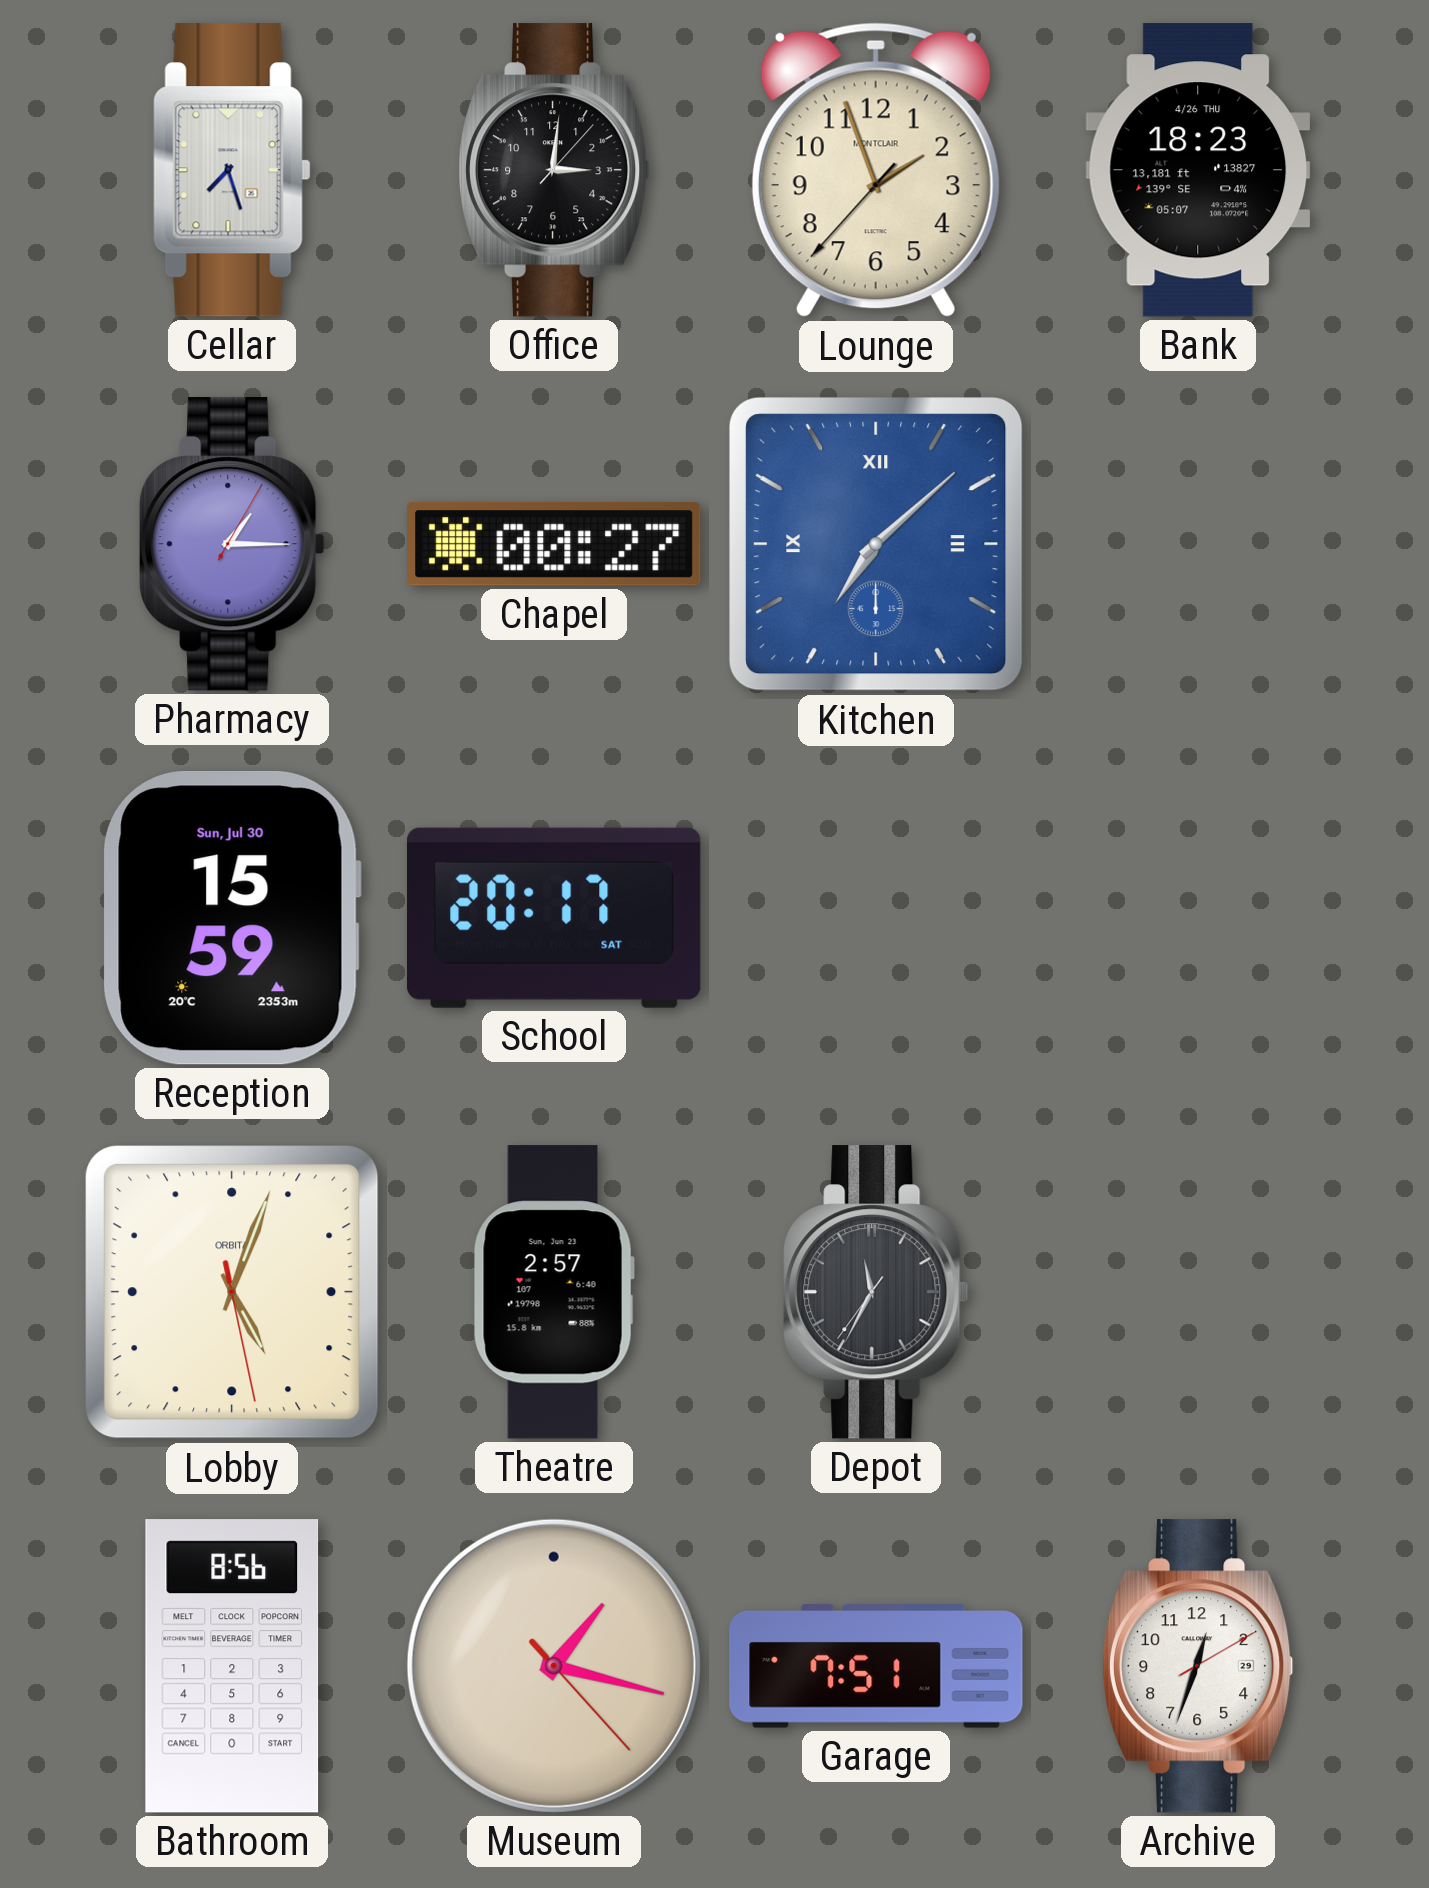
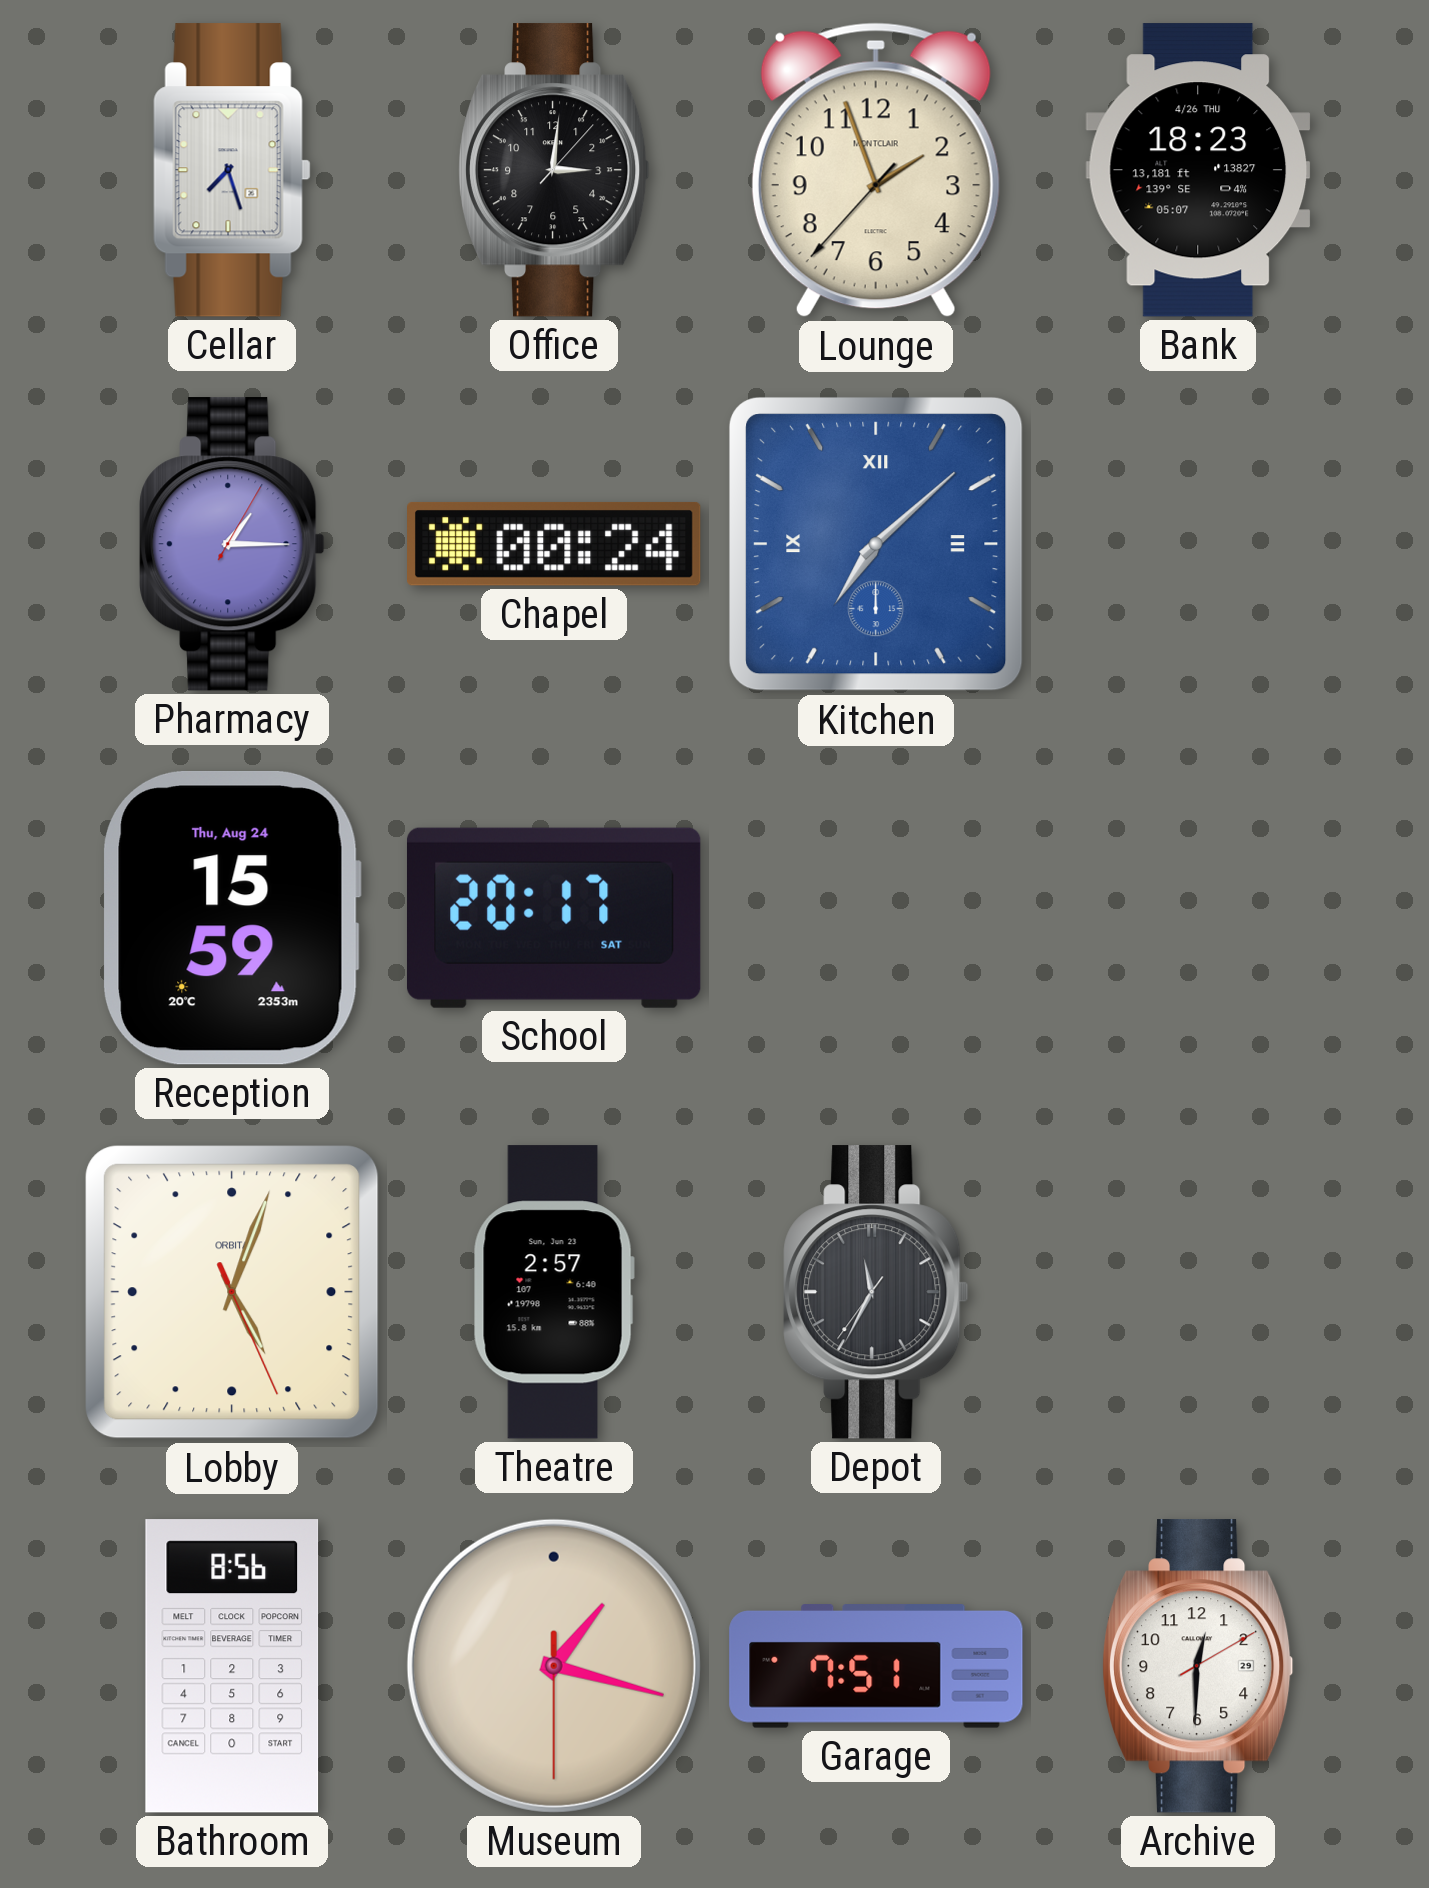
Chapel: 00:27 -> 00:24 (555, 544)
Reception date: Sun, Jul 30 -> Thu, Aug 24 (232, 918)
Lobby: 5:03:28 -> 5:03:26 (232, 1292)
Museum: 1:17:23 -> 1:17:30 (554, 1666)
Archive: 12:33 -> 12:30 (1198, 1666)
